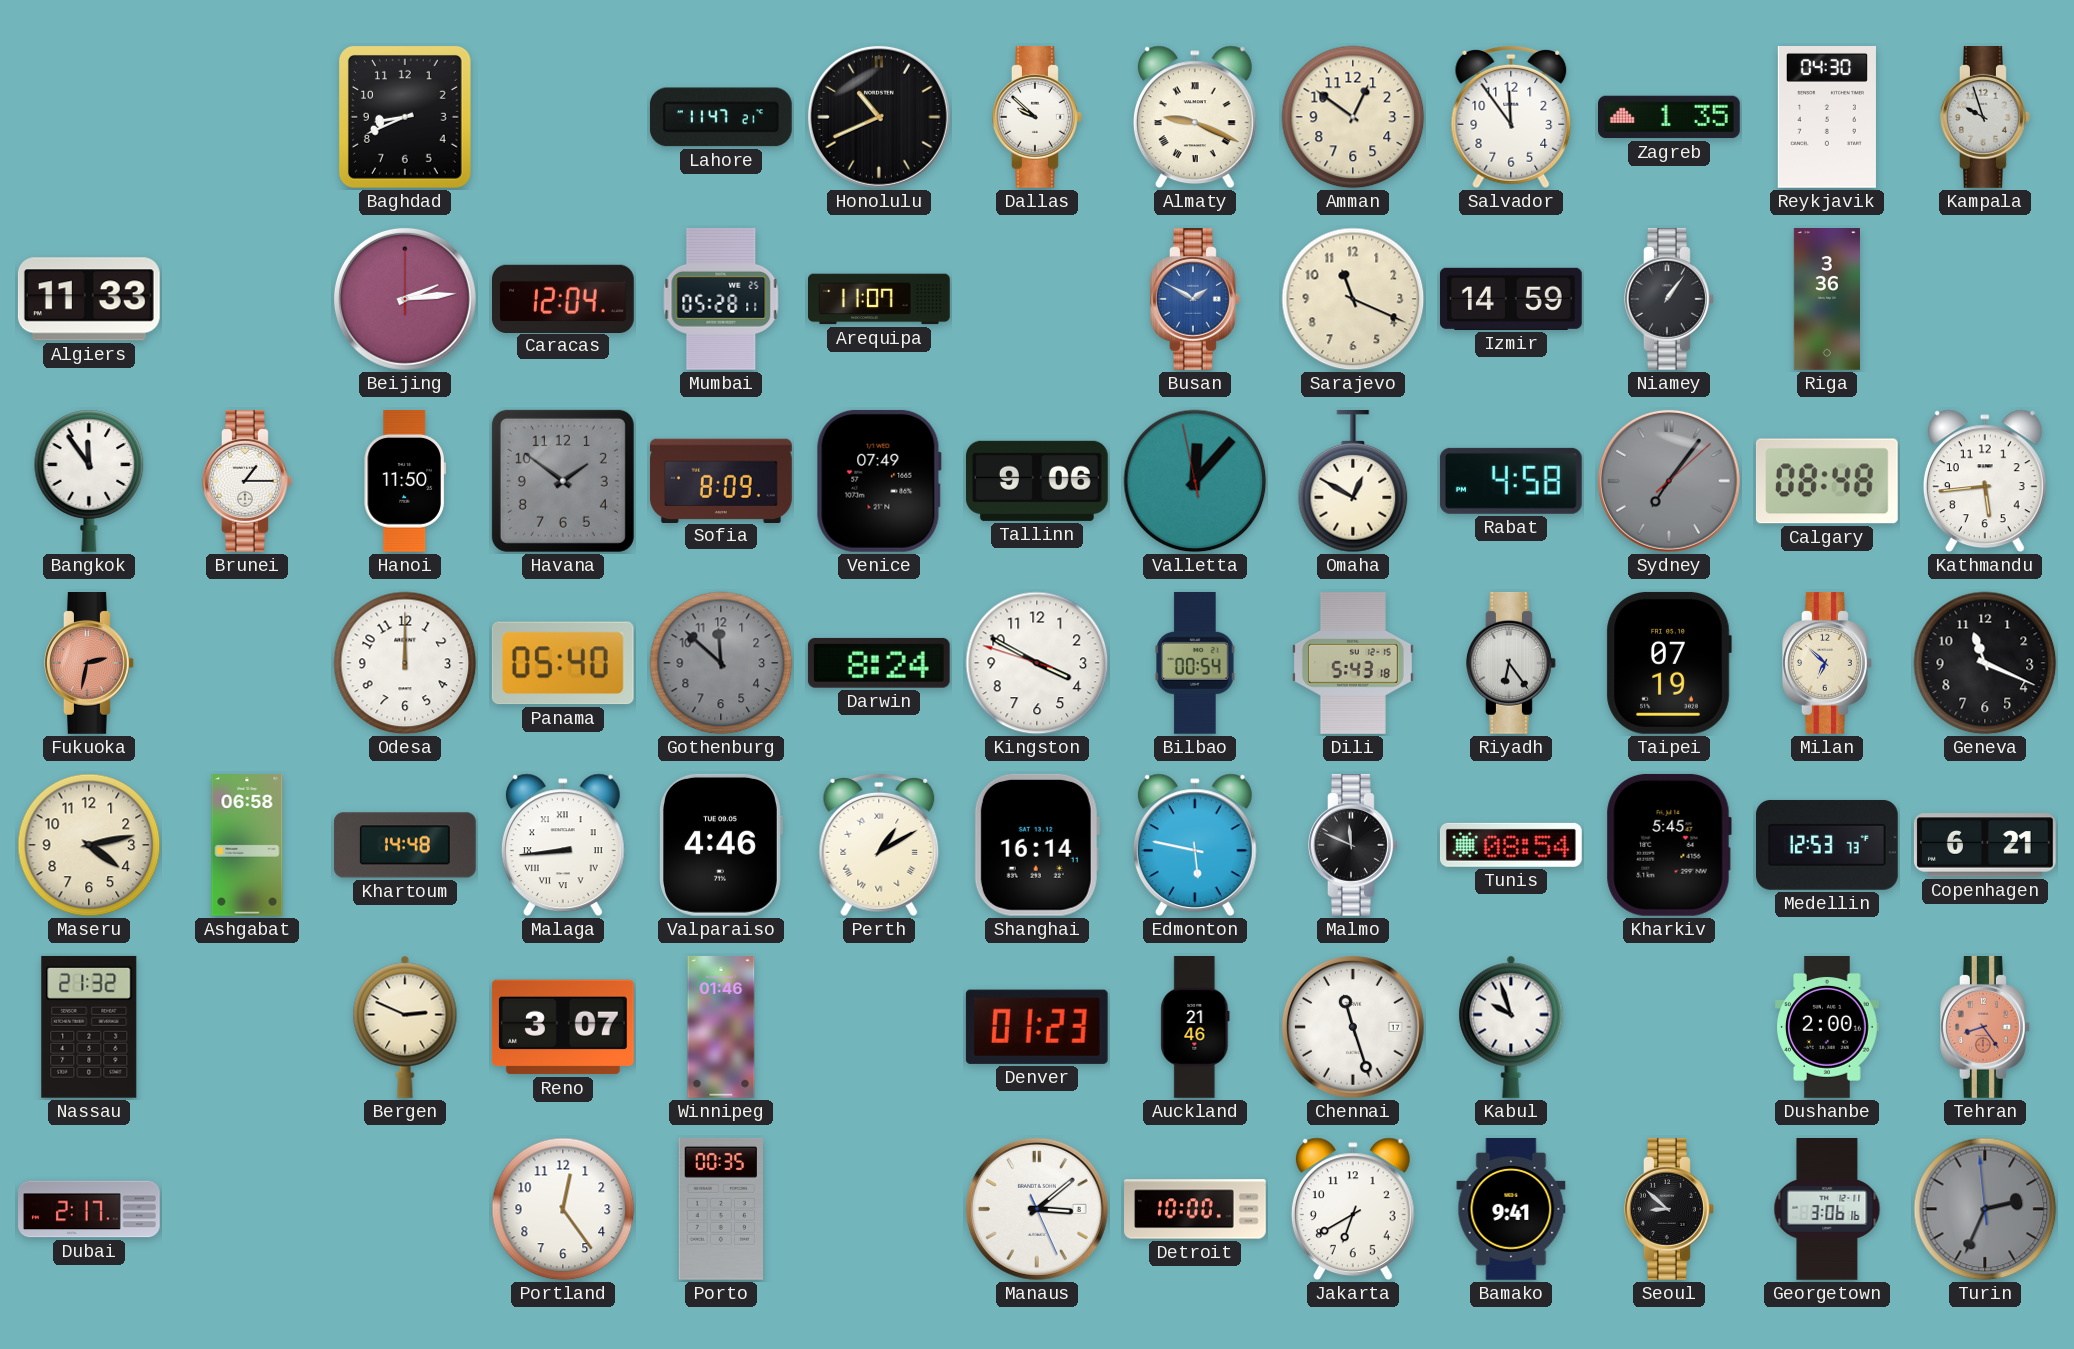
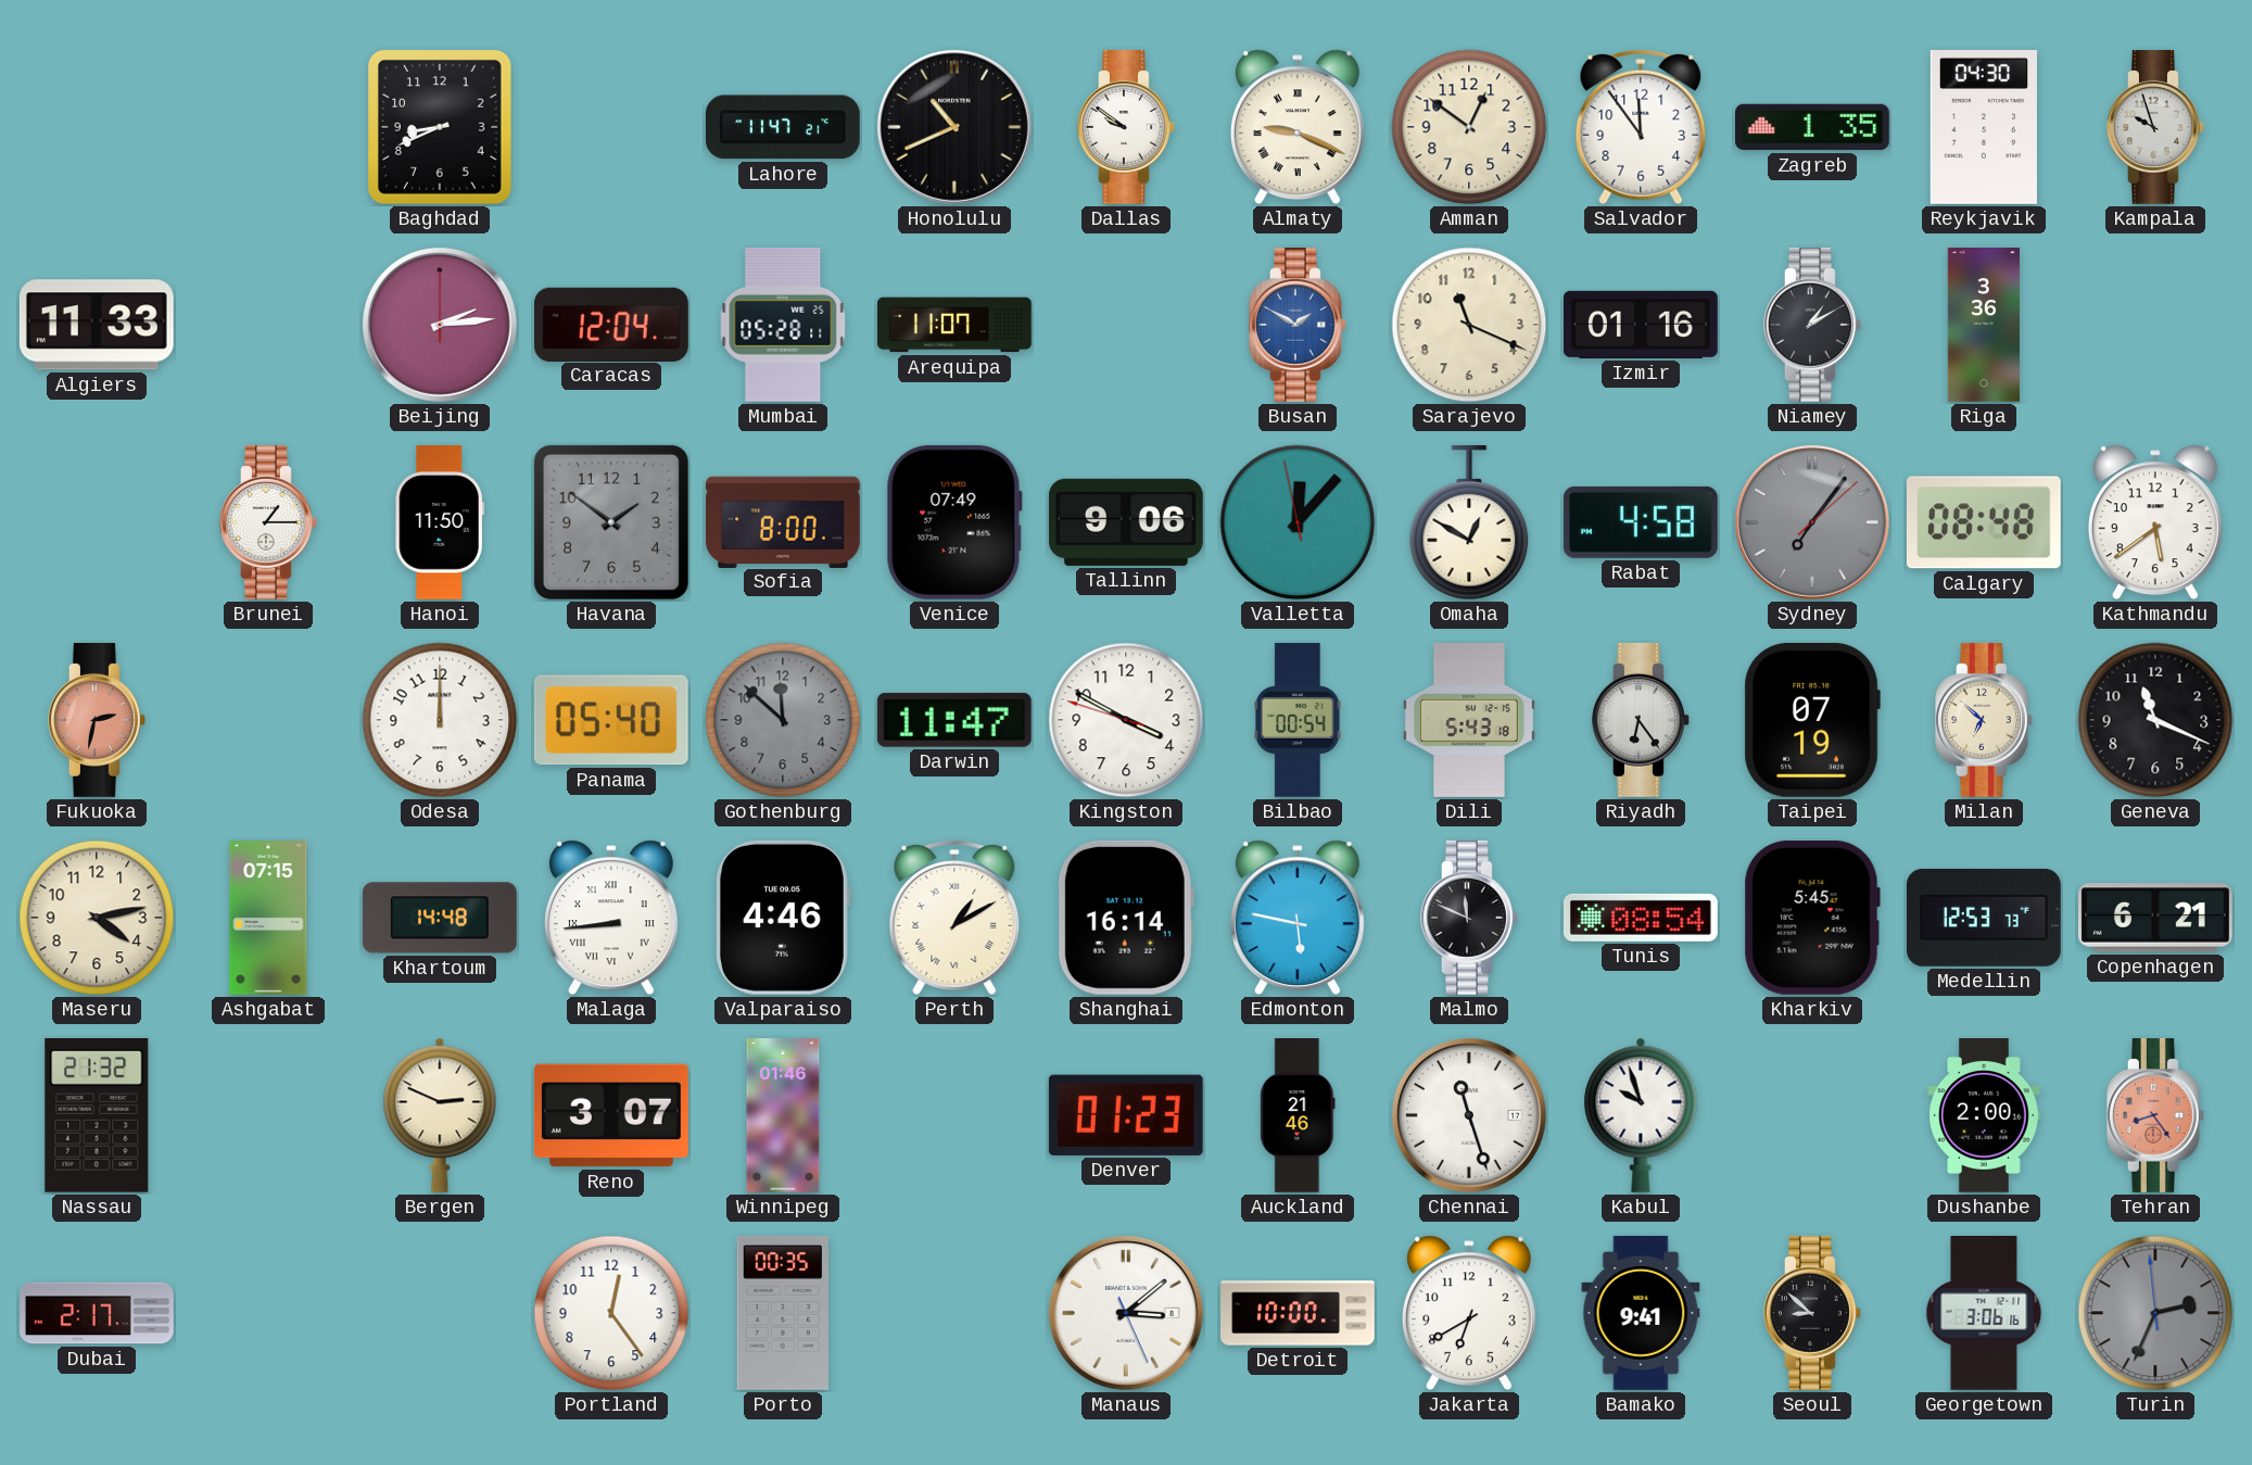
Dallas: 9:52 -> 9:51 (1127, 128)
Izmir: 14:59 -> 01:16 (1641, 325)
Niamey: 1:06 -> 1:10 (1813, 326)
Bangkok: 11:54 -> none (89, 481)
Sofia: 8:09 -> 8:00 (783, 521)
Kathmandu: 5:44 -> 5:39 (2155, 522)
Darwin: 8:24 -> 11:47 (954, 720)
Ashgabat: 06:58 -> 07:15 (268, 919)
